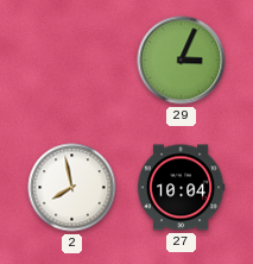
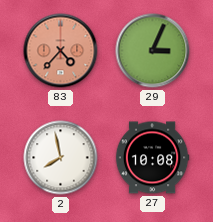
83: none -> 4:37 (61, 51)
27: 10:04 -> 10:08 (152, 158)
